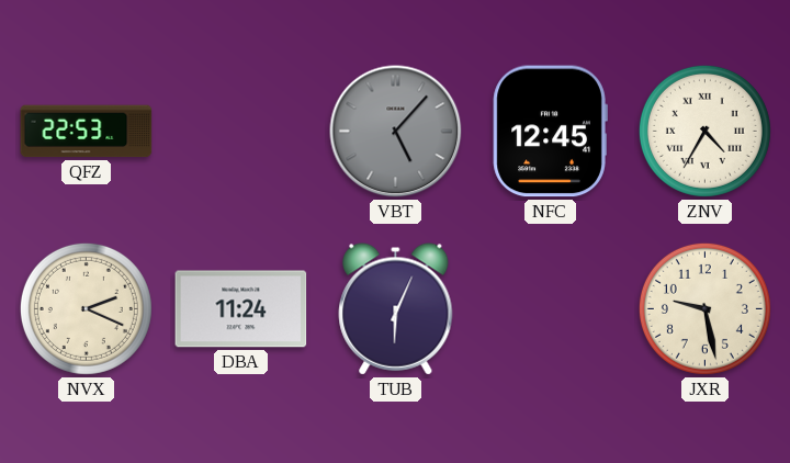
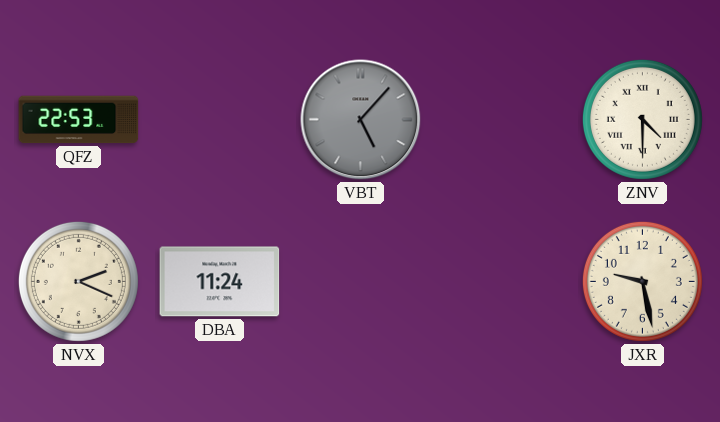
NFC: 12:45 -> none (550, 132)
ZNV: 4:35 -> 4:30 (642, 119)
TUB: 6:04 -> none (396, 309)
